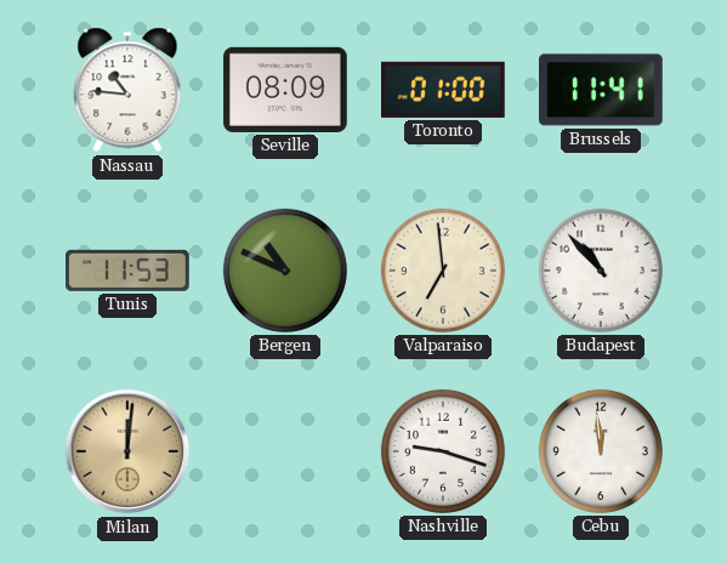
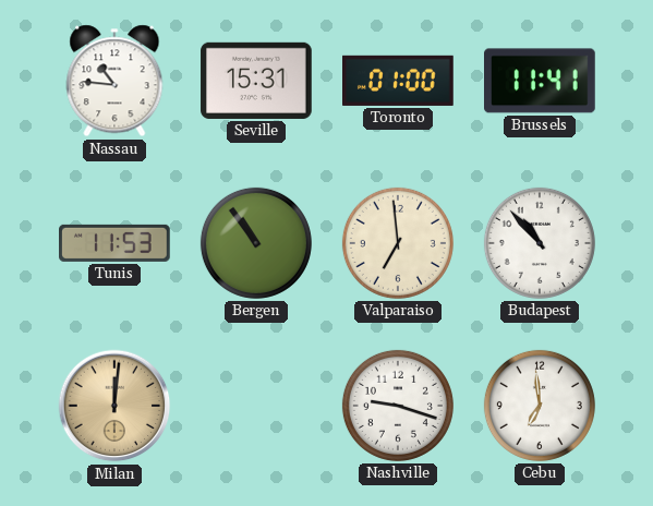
Seville: 08:09 -> 15:31 (256, 81)
Bergen: 10:49 -> 10:54 (256, 243)
Cebu: 11:59 -> 6:59 (540, 406)
